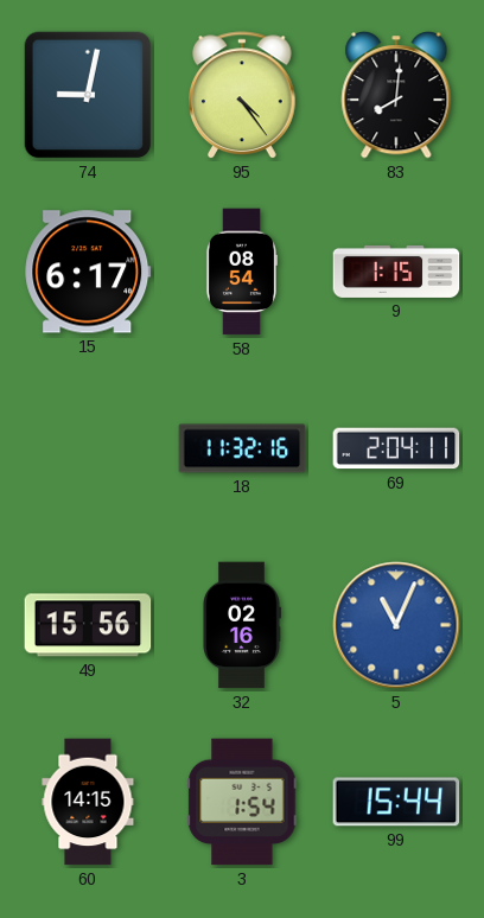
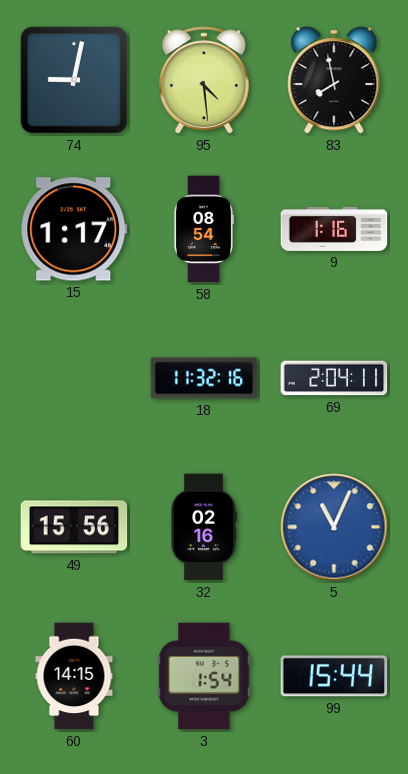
95: 4:24 -> 4:29 (205, 81)
83: 8:01 -> 7:58 (334, 81)
15: 6:17 -> 1:17 (74, 229)
9: 1:15 -> 1:16 (334, 229)
